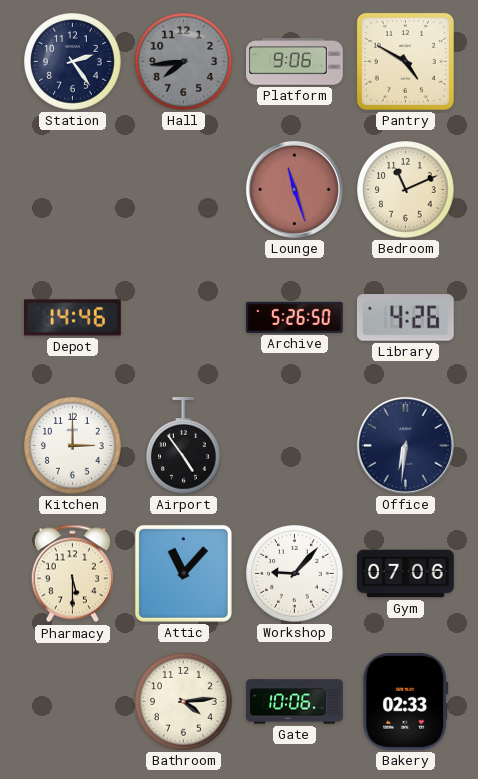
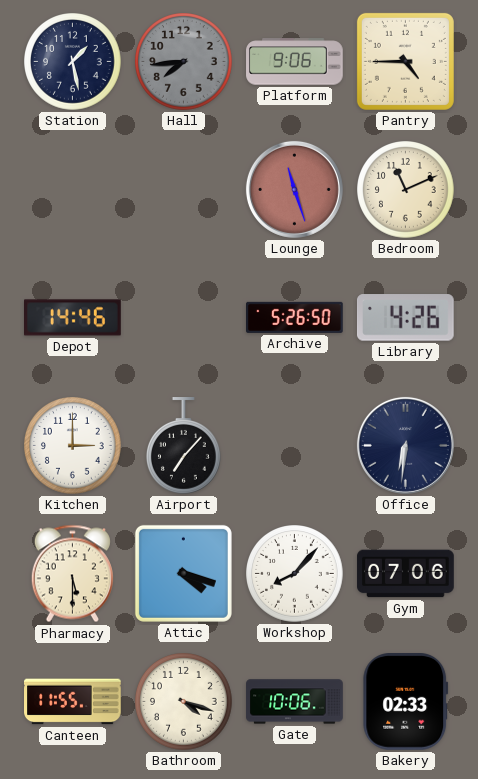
Station: 2:24 -> 1:28 (73, 62)
Pantry: 4:50 -> 4:45 (405, 61)
Airport: 4:54 -> 7:07 (184, 446)
Attic: 11:07 -> 4:18 (183, 573)
Workshop: 9:07 -> 8:07 (295, 574)
Canteen: none -> 11:55 (73, 702)
Bathroom: 4:14 -> 4:18 (184, 702)
